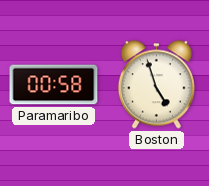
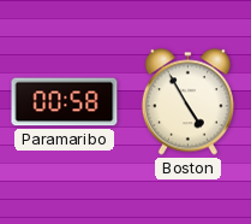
Boston: 4:57 -> 4:55 (187, 102)
